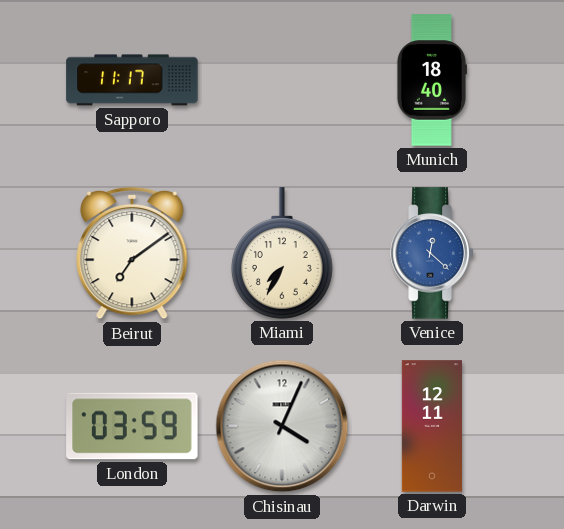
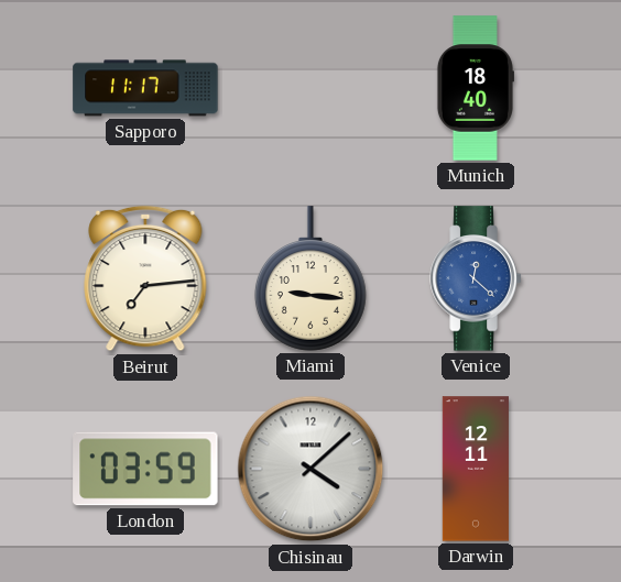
Beirut: 7:09 -> 7:14 (145, 278)
Miami: 7:35 -> 9:16 (310, 278)
Chisinau: 4:04 -> 4:08 (310, 469)
